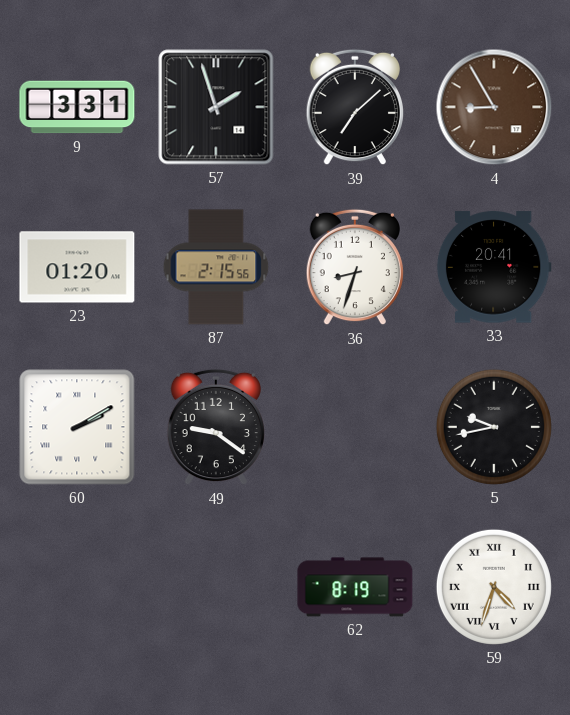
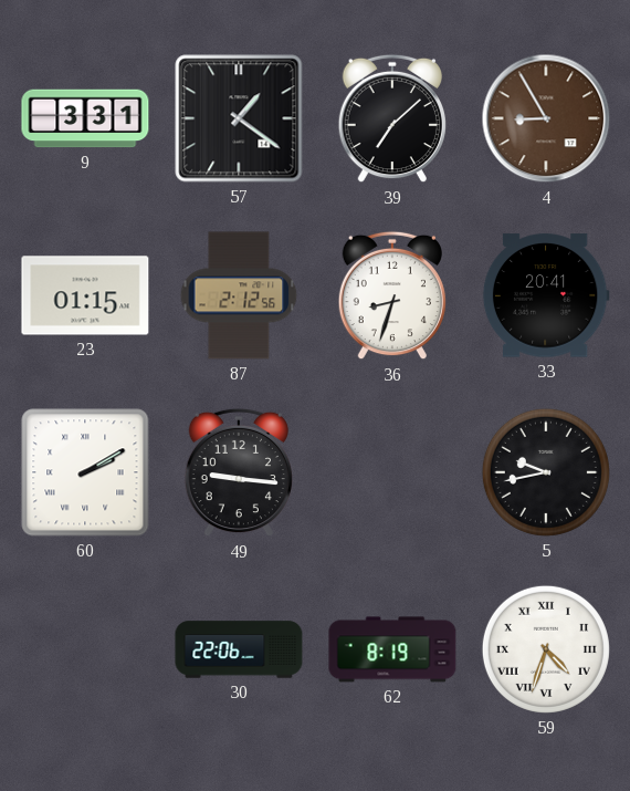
57: 1:57 -> 1:21 (239, 118)
23: 01:20 -> 01:15 (85, 295)
87: 2:15 -> 2:12 (239, 295)
49: 9:21 -> 9:16 (239, 472)
30: none -> 22:06 (239, 649)
